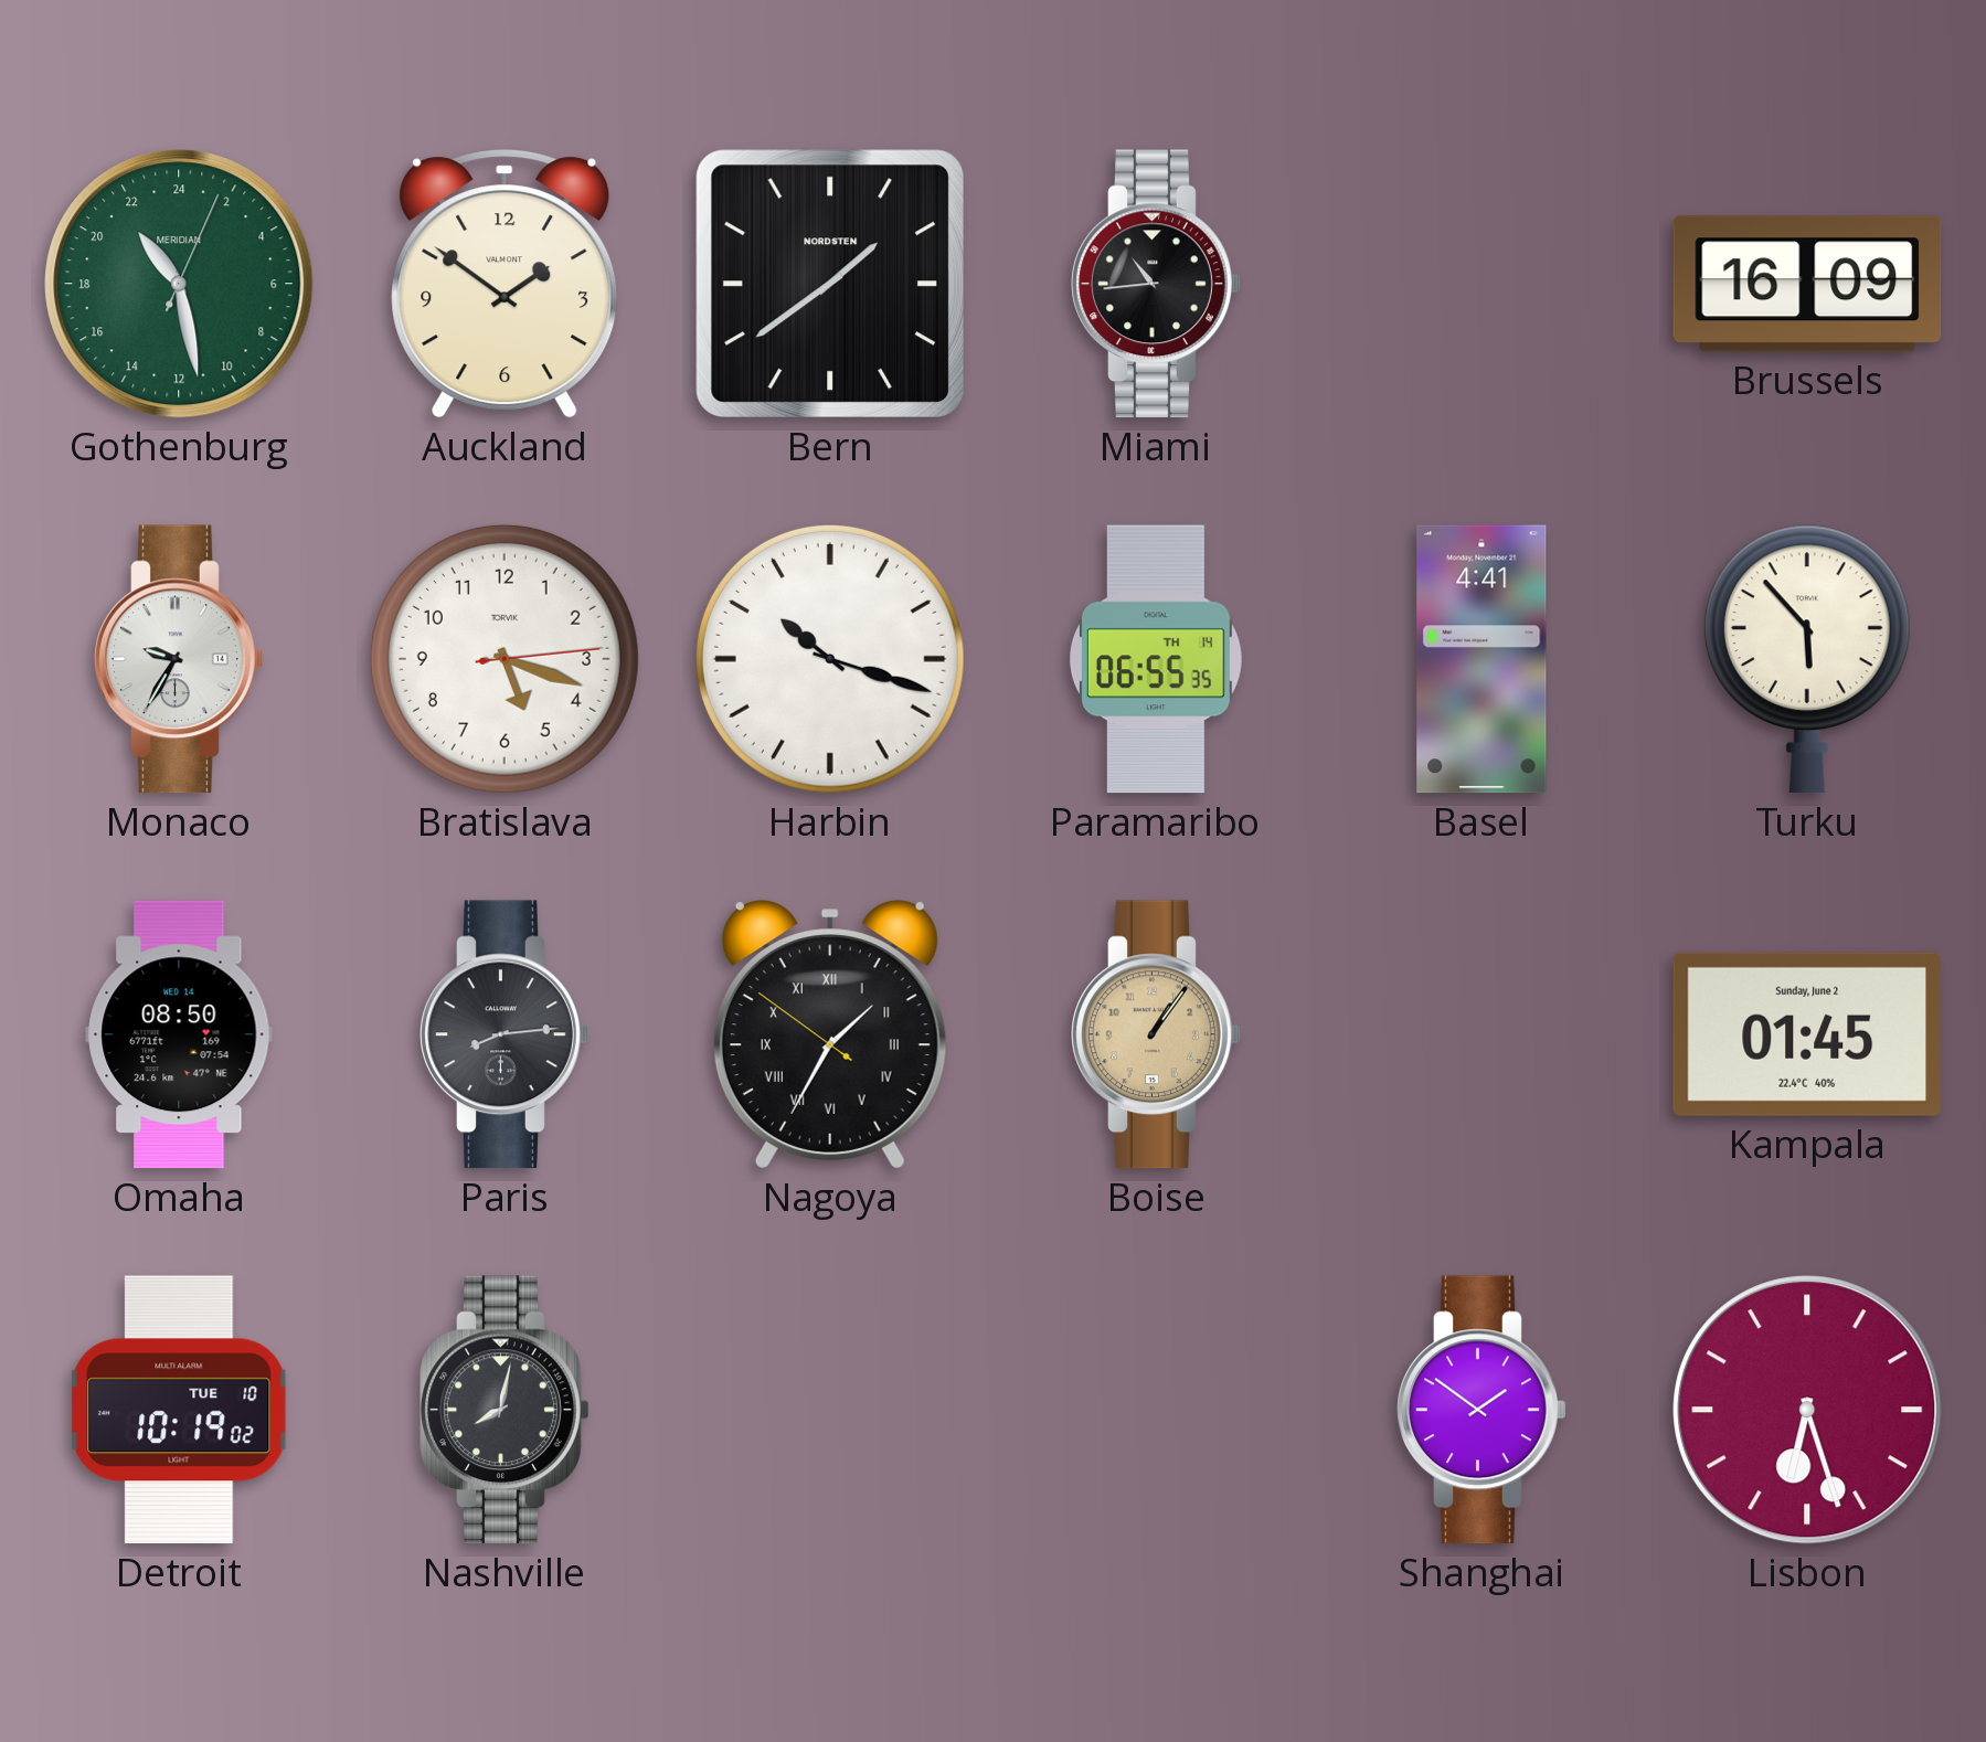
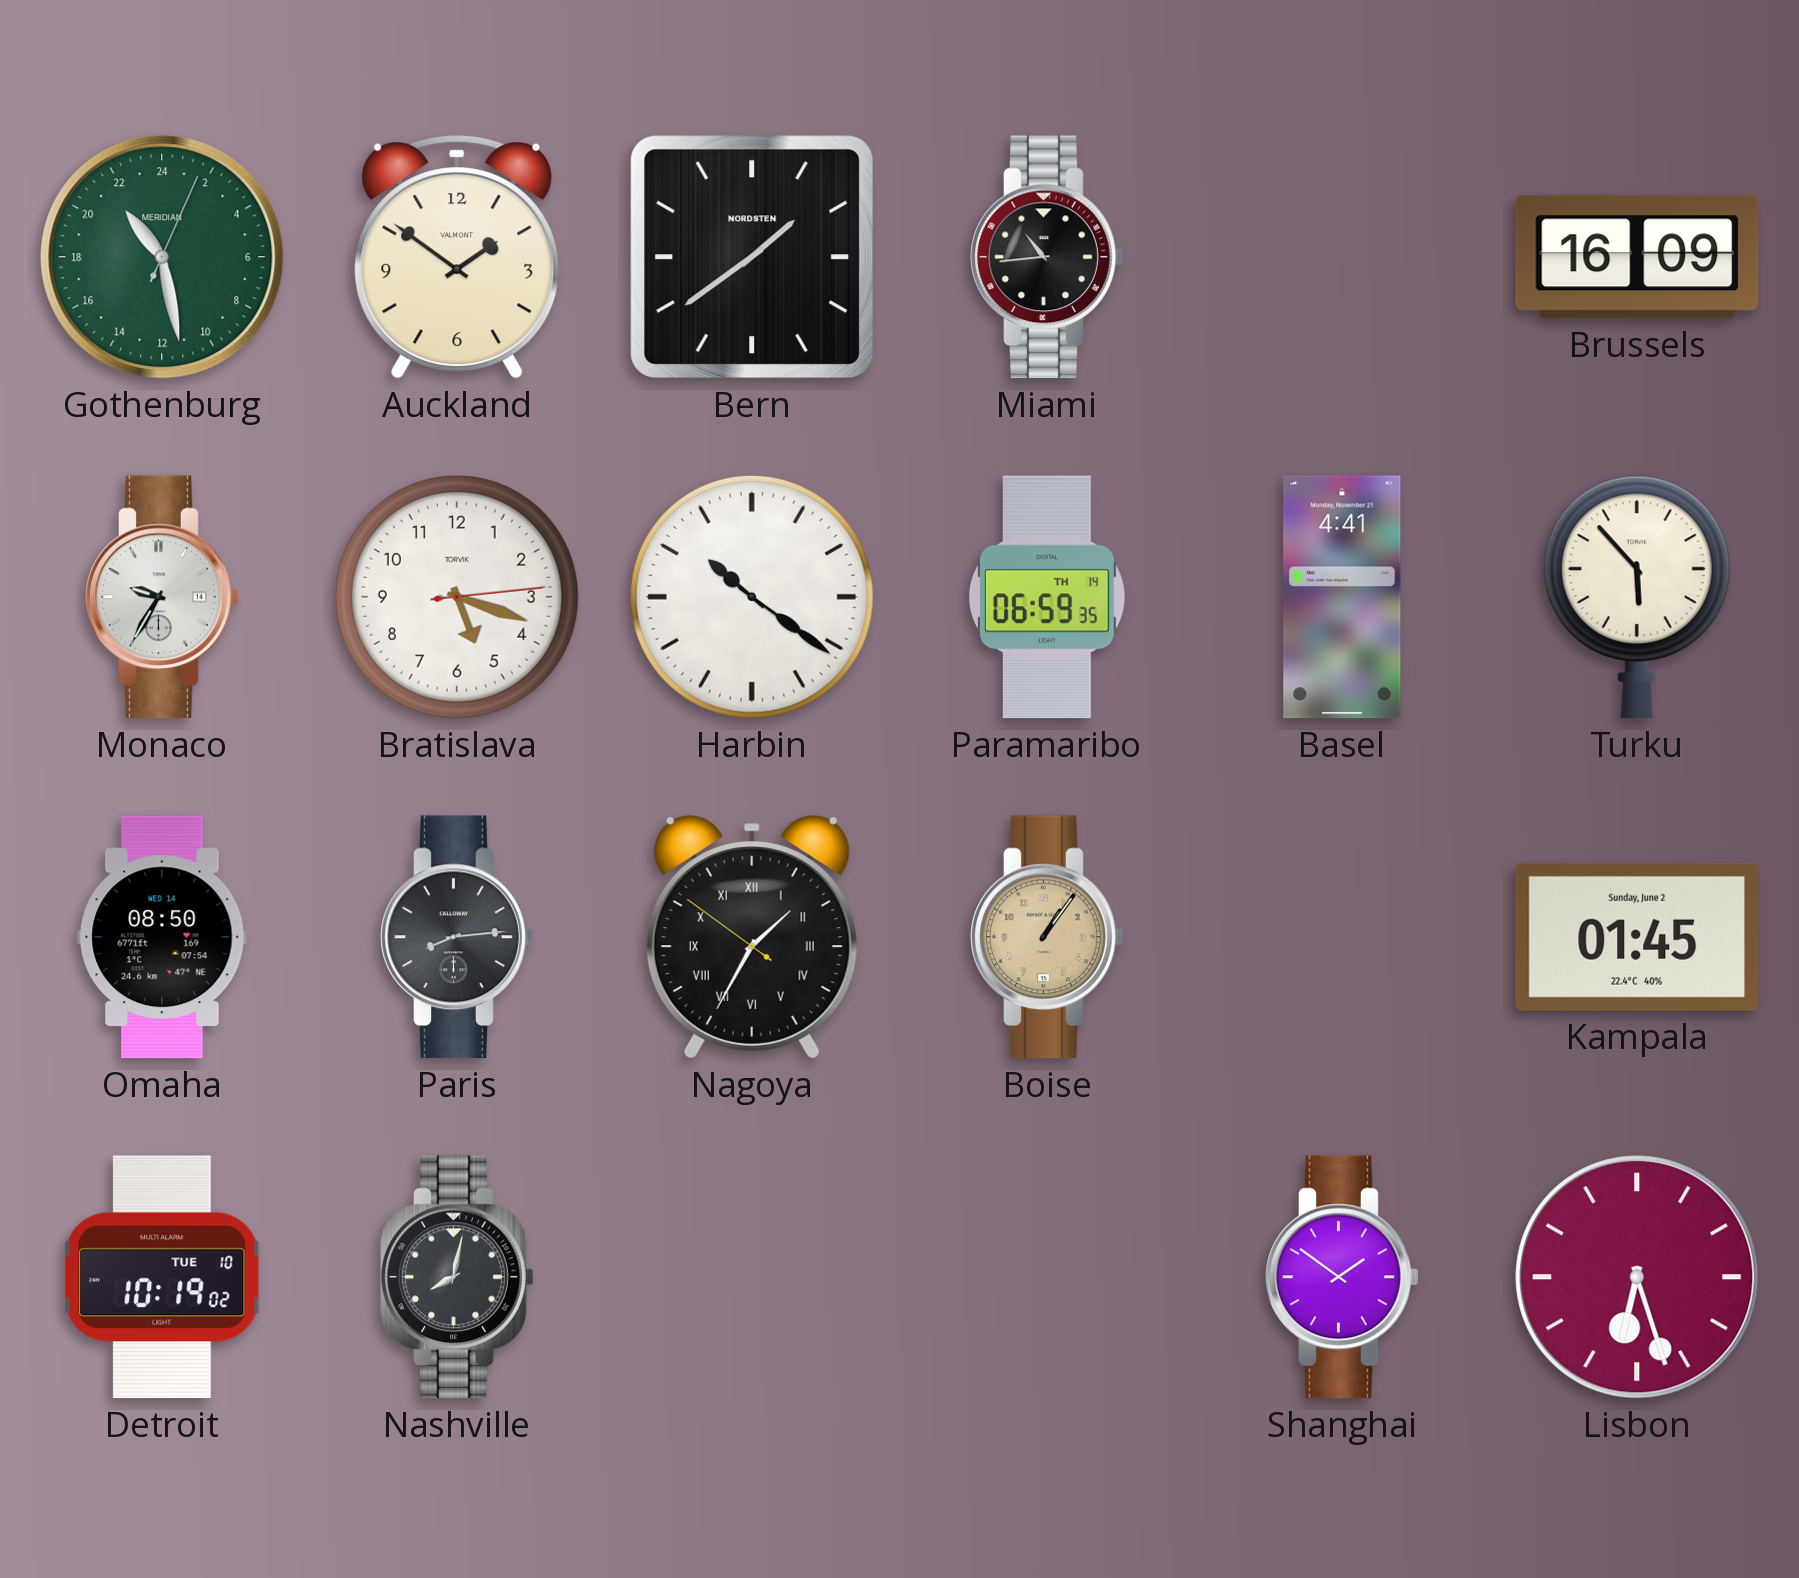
Harbin: 10:18 -> 10:21 (752, 597)
Paramaribo: 06:55 -> 06:59 (1047, 597)
